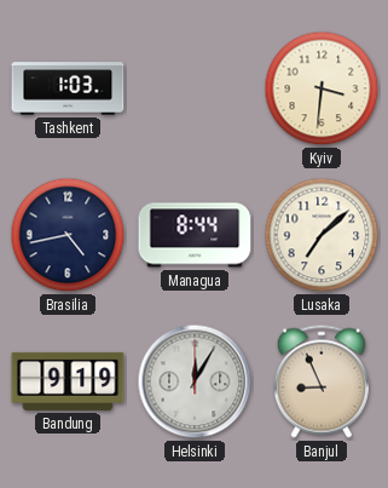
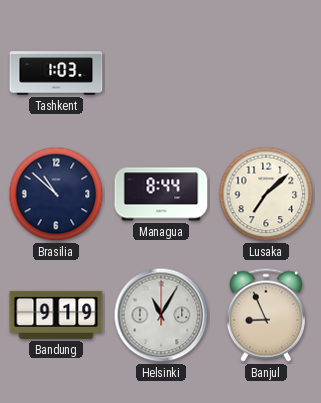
Kyiv: 3:31 -> none (322, 88)
Brasilia: 4:43 -> 10:52 (56, 194)
Helsinki: 12:05 -> 11:05 (161, 315)
